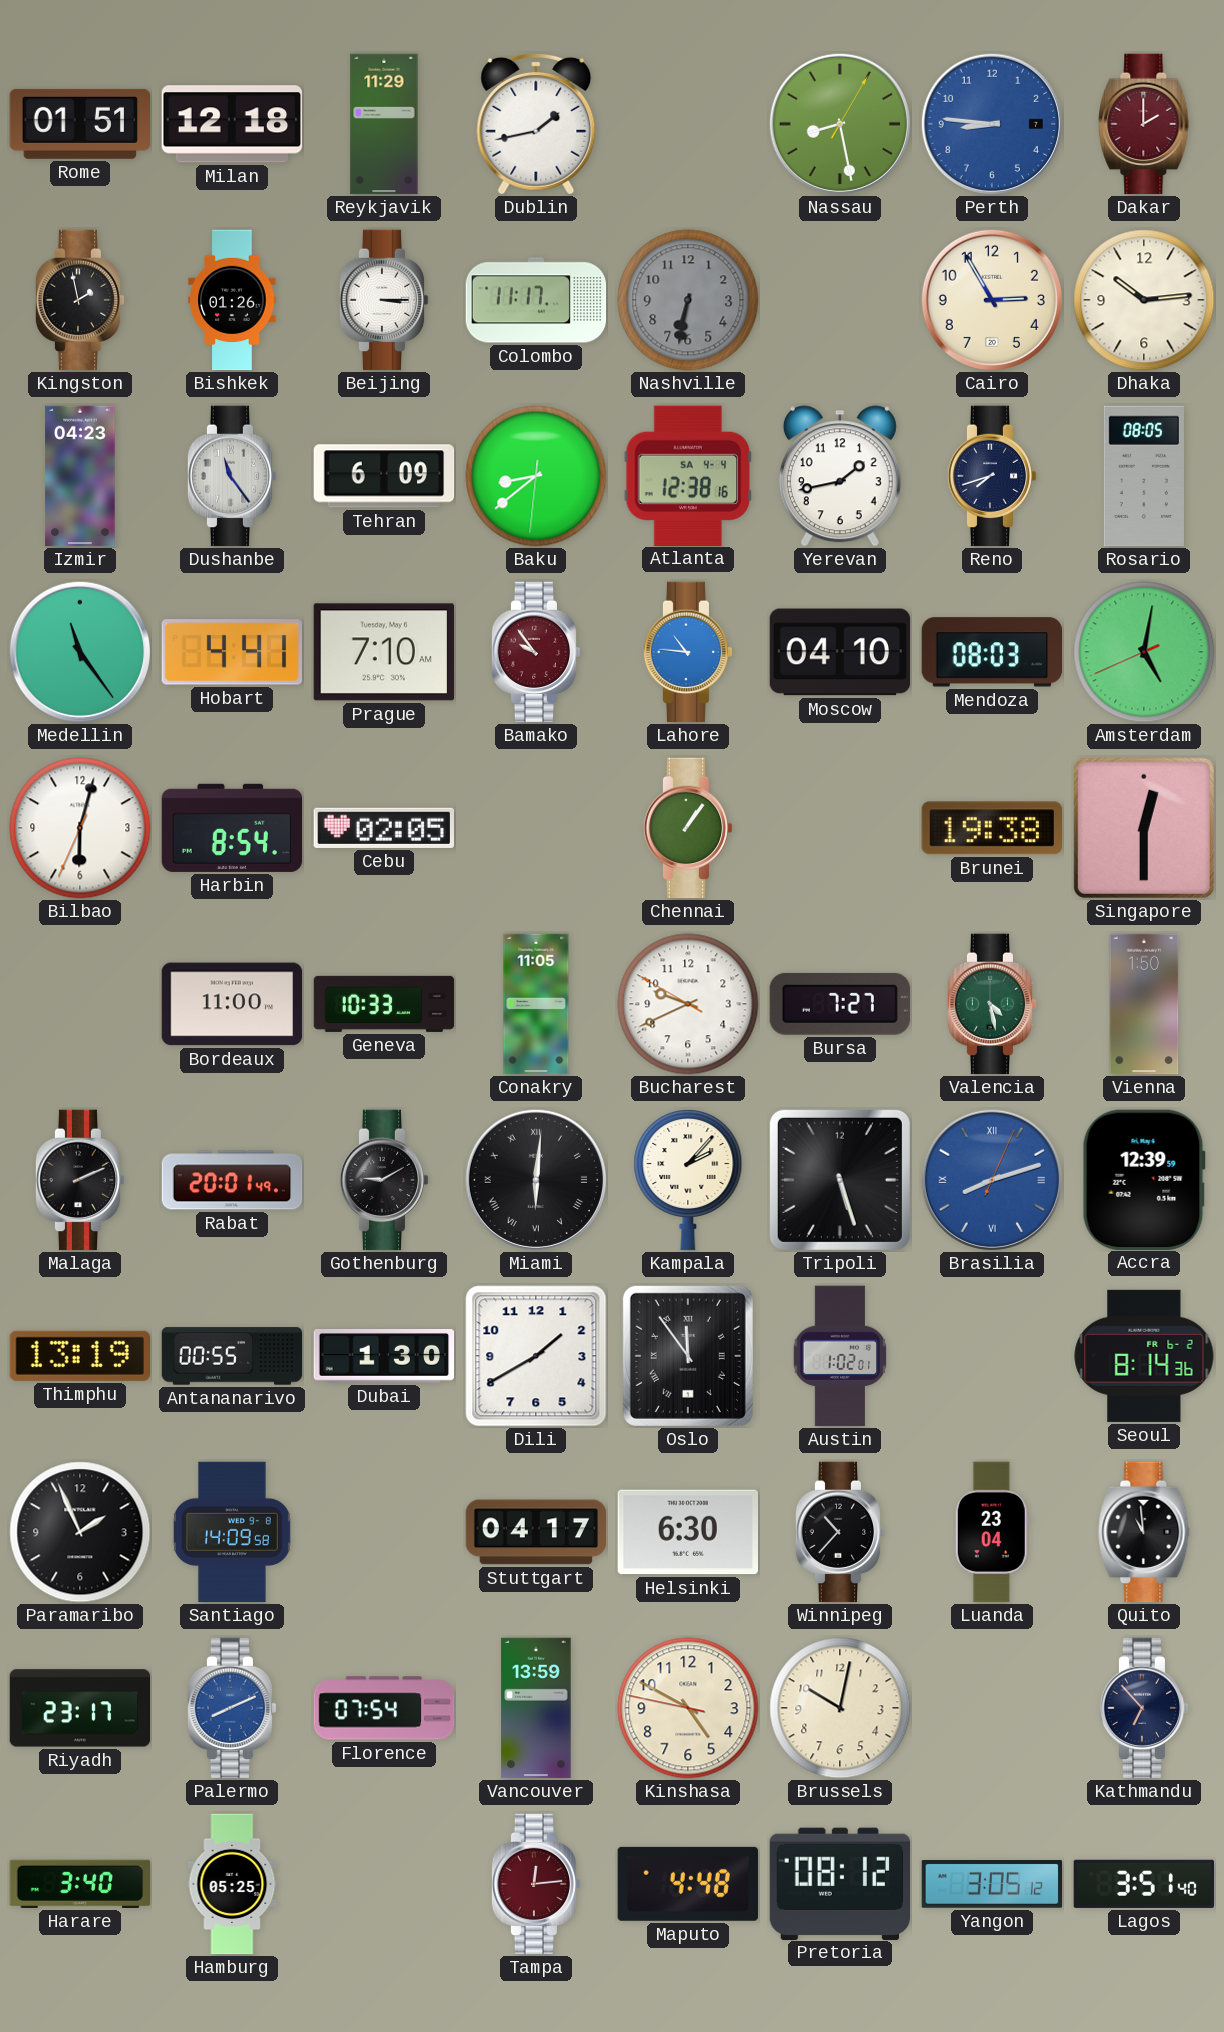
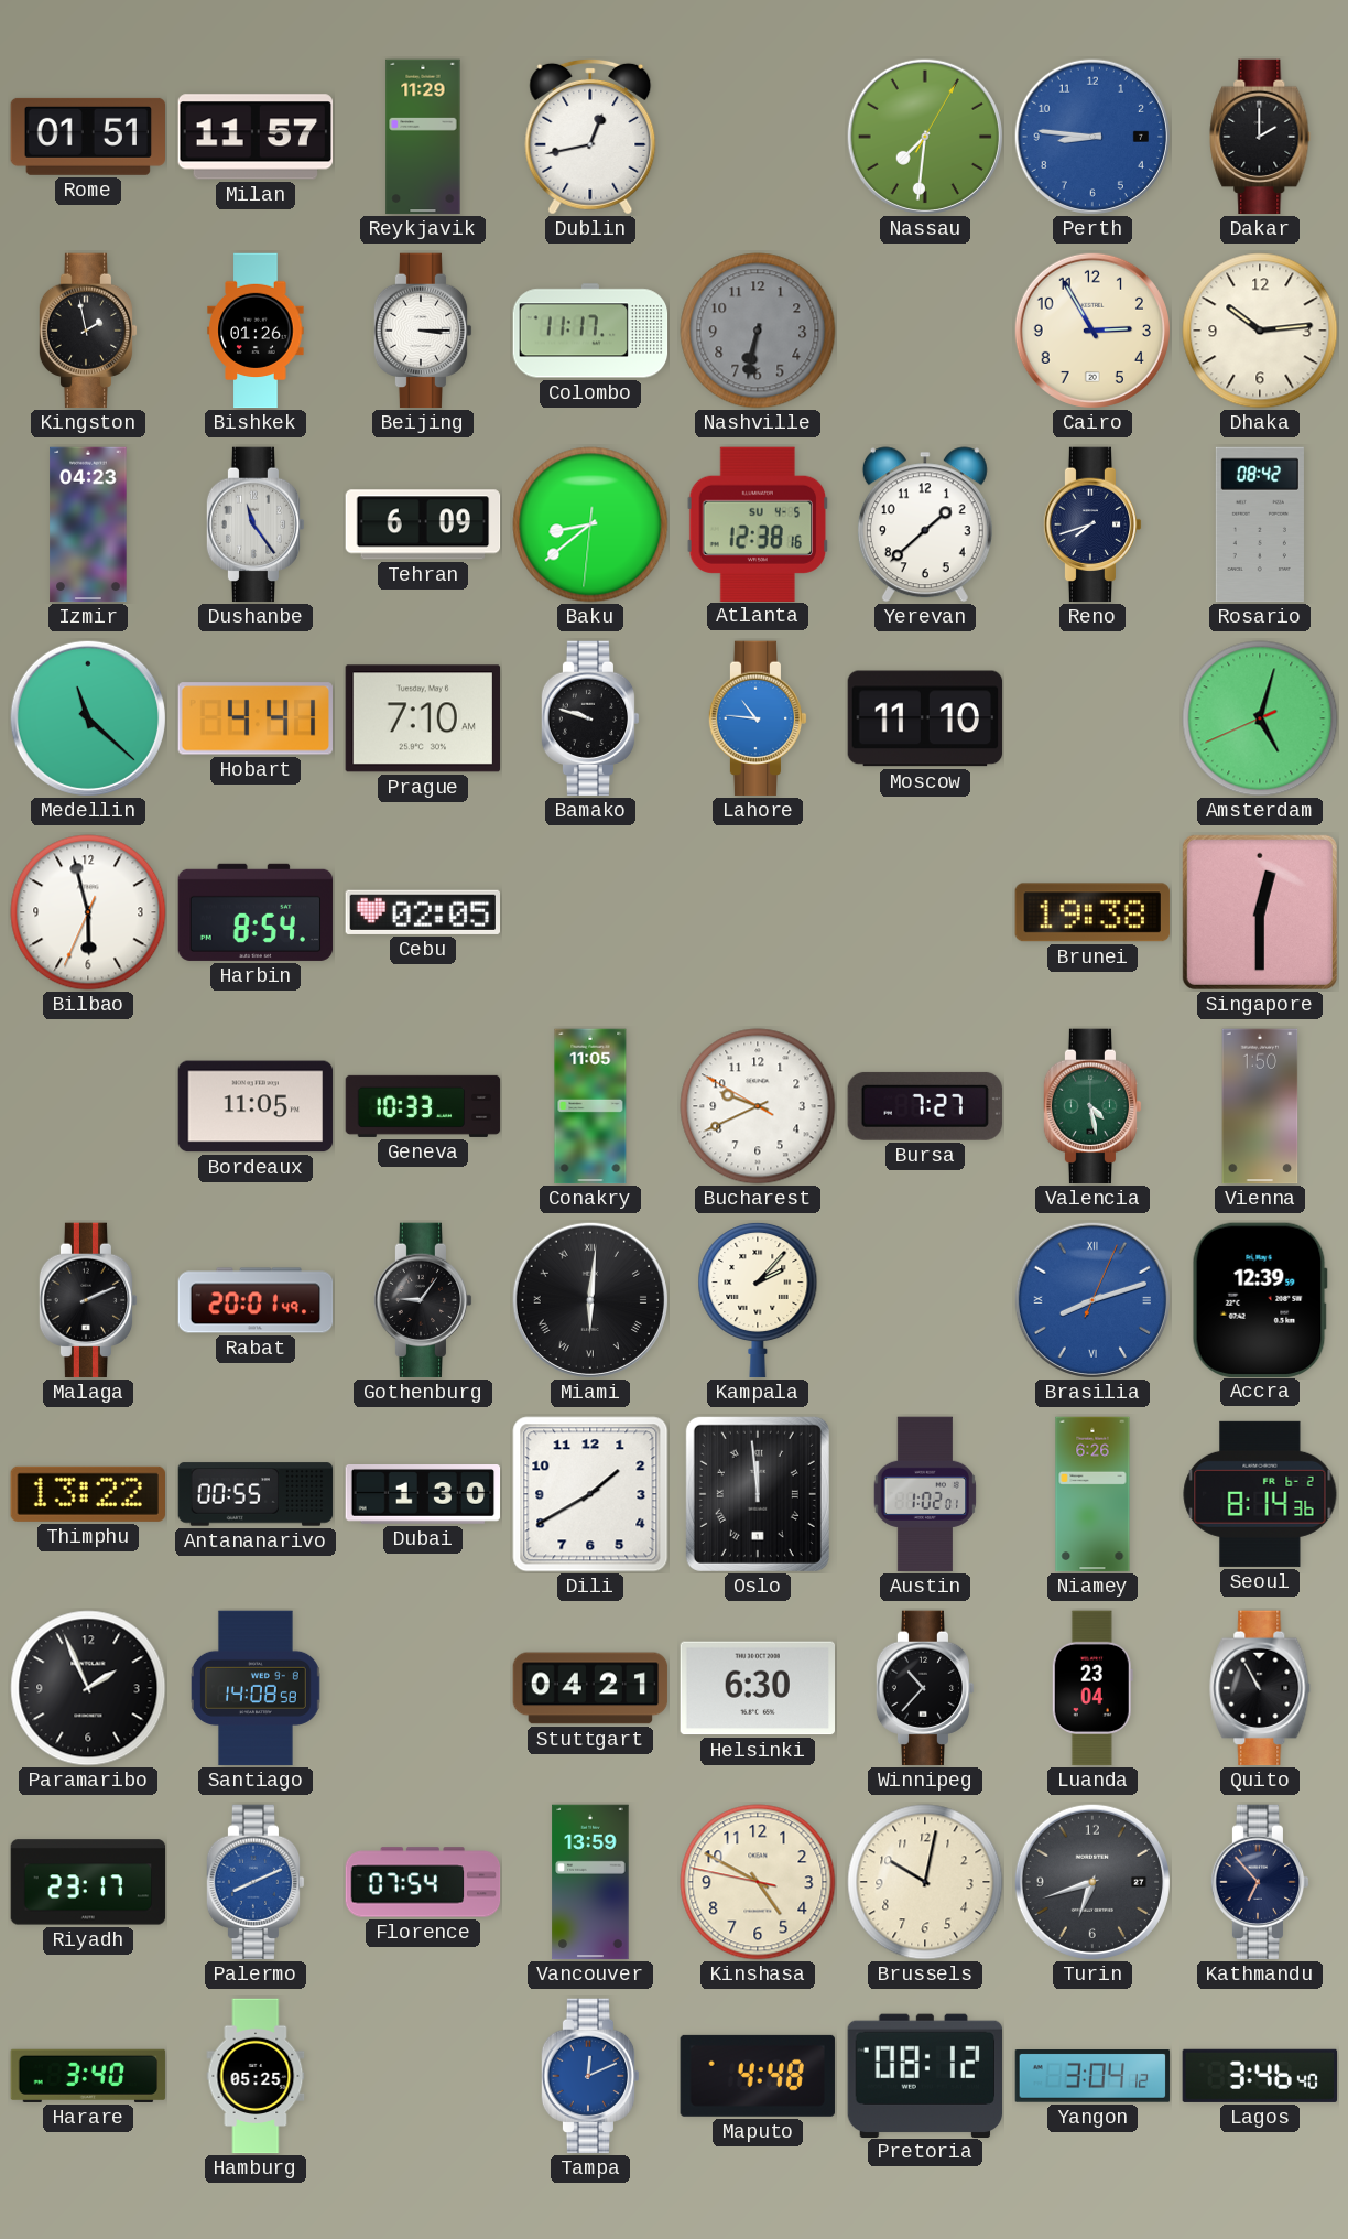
Milan: 12:18 -> 11:57 (256, 137)
Dublin: 1:43 -> 12:43 (590, 137)
Nassau: 8:28 -> 7:31 (925, 137)
Dakar dial: burgundy -> black (1260, 137)
Atlanta date: SA 4-4 -> SU 4-5 (758, 523)
Yerevan: 1:43 -> 1:38 (925, 524)
Rosario: 08:05 -> 08:42 (1260, 524)
Medellin: 11:24 -> 11:22 (88, 718)
Bamako: 9:54 -> 9:48 (590, 718)
Bamako dial: burgundy -> black (590, 718)
Moscow: 04:10 -> 11:10 (925, 718)
Mendoza: 08:03 -> none (991, 652)
Amsterdam: 5:01 -> 5:02 (1260, 718)
Bilbao: 6:02 -> 5:57 (88, 912)
Chennai: 1:06 -> none (688, 828)
Bordeaux: 11:00 -> 11:05 (256, 1106)
Gothenburg: 9:10 -> 9:06 (423, 1300)
Tripoli: 5:27 -> none (840, 1180)
Thimphu: 13:19 -> 13:22 (87, 1494)
Oslo: 11:54 -> 11:59 (758, 1494)
Niamey: none -> 6:26 (1092, 1494)
Santiago: 14:09 -> 14:08 (256, 1688)
Stuttgart: 04:17 -> 04:21 (590, 1688)
Quito: 10:59 -> 10:55 (1260, 1688)
Turin: none -> 6:42 (1092, 1882)
Tampa: 12:14 -> 12:11 (590, 2076)
Tampa dial: burgundy -> blue (590, 2076)
Yangon: 3:05 -> 3:04 (1092, 2077)
Lagos: 3:51 -> 3:46 (1259, 2076)
